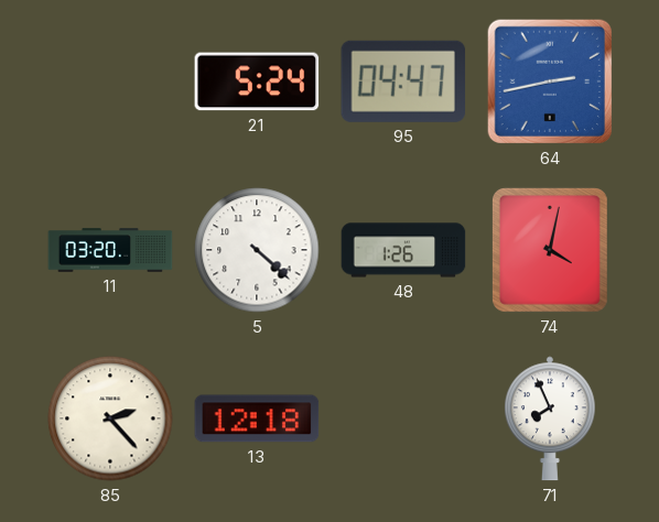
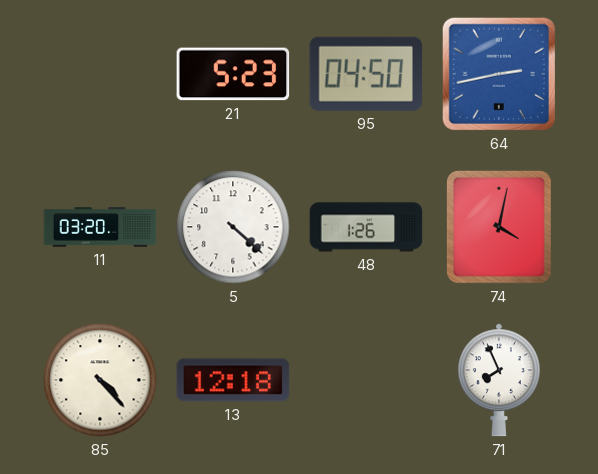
21: 5:24 -> 5:23 (233, 74)
95: 04:47 -> 04:50 (366, 74)
85: 2:23 -> 4:23 (100, 380)
